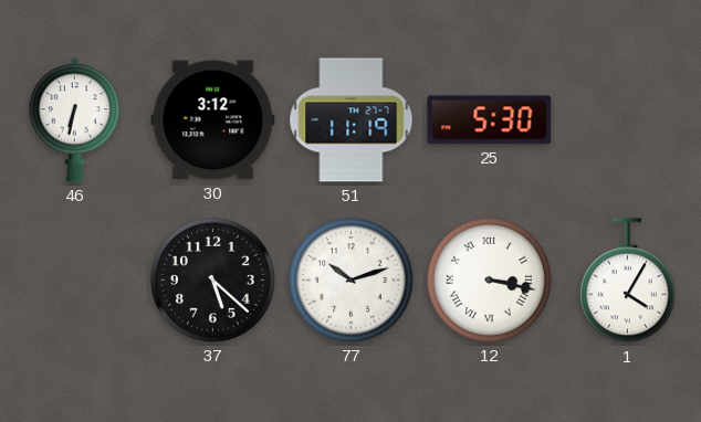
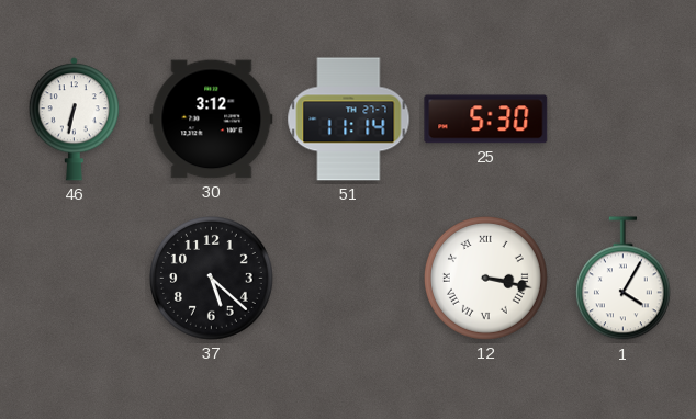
51: 11:19 -> 11:14 (349, 120)
77: 10:12 -> none (350, 279)
